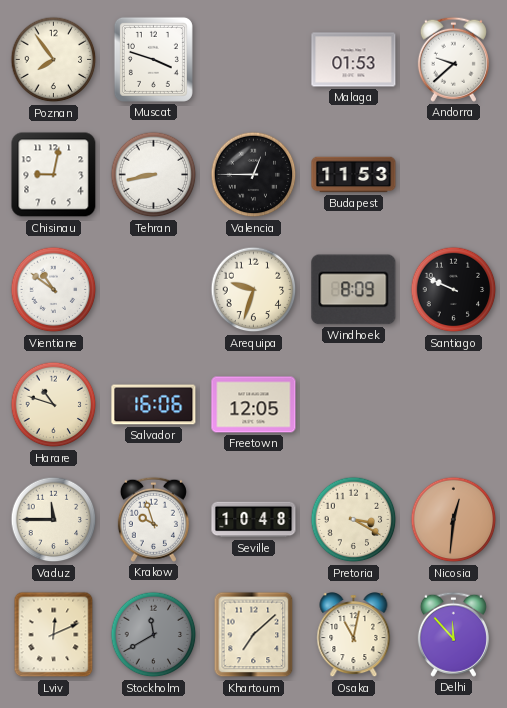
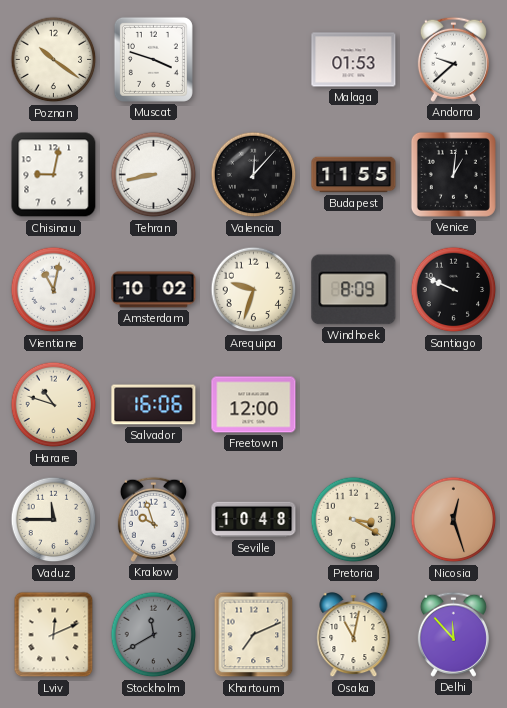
Poznan: 7:54 -> 10:21 (54, 60)
Valencia: 12:45 -> 12:07 (254, 175)
Budapest: 11:53 -> 11:55 (354, 175)
Venice: none -> 1:01 (453, 174)
Vientiane: 10:51 -> 11:02 (54, 290)
Amsterdam: none -> 10:02 (154, 290)
Freetown: 12:05 -> 12:00 (254, 405)
Nicosia: 12:31 -> 12:27 (454, 520)
Khartoum: 7:08 -> 7:11 (254, 635)
